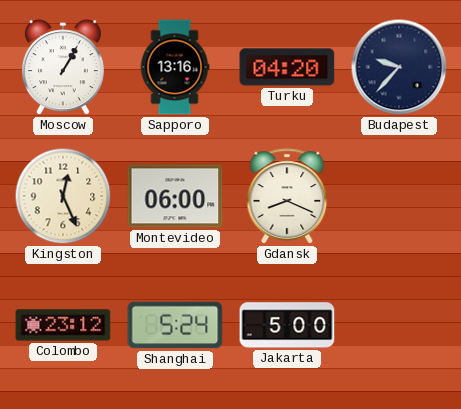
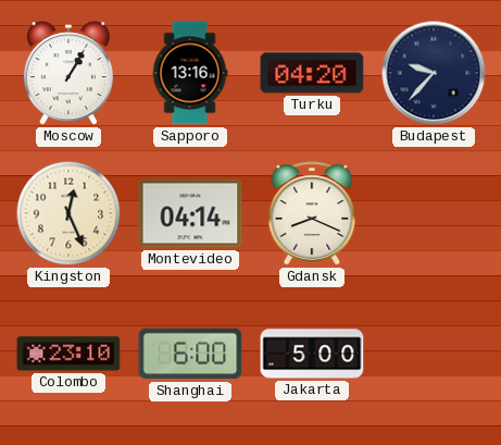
Montevideo: 06:00 -> 04:14 (190, 213)
Colombo: 23:12 -> 23:10 (68, 354)
Shanghai: 5:24 -> 6:00 (190, 354)
